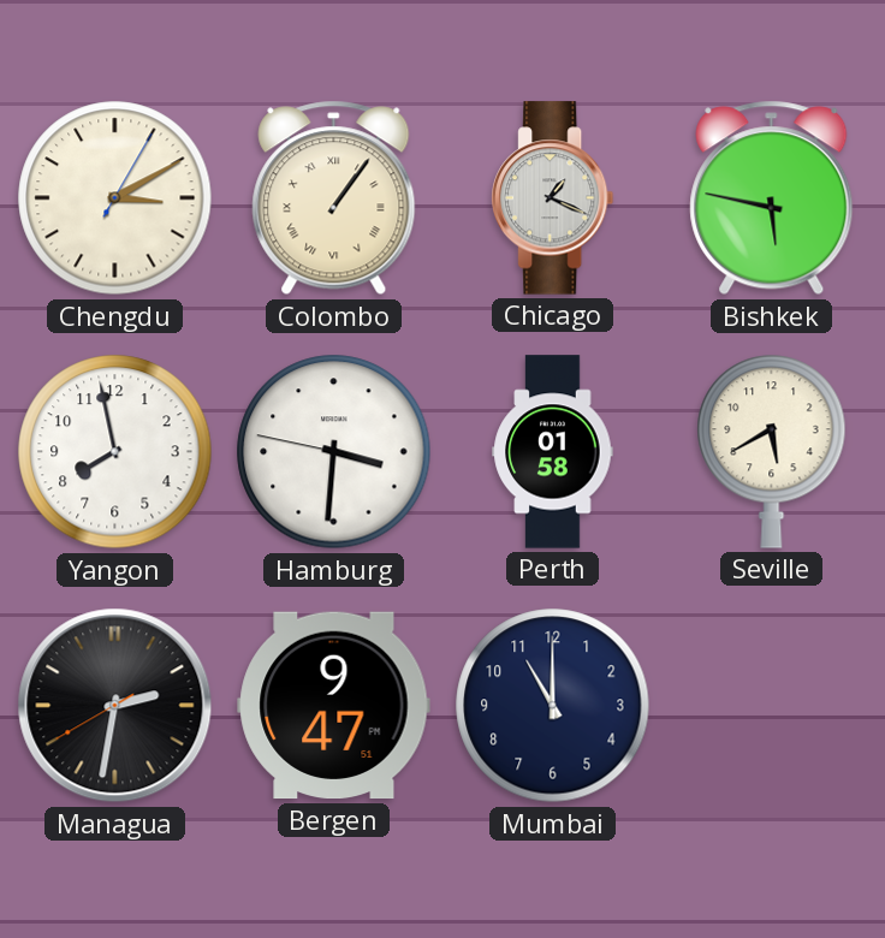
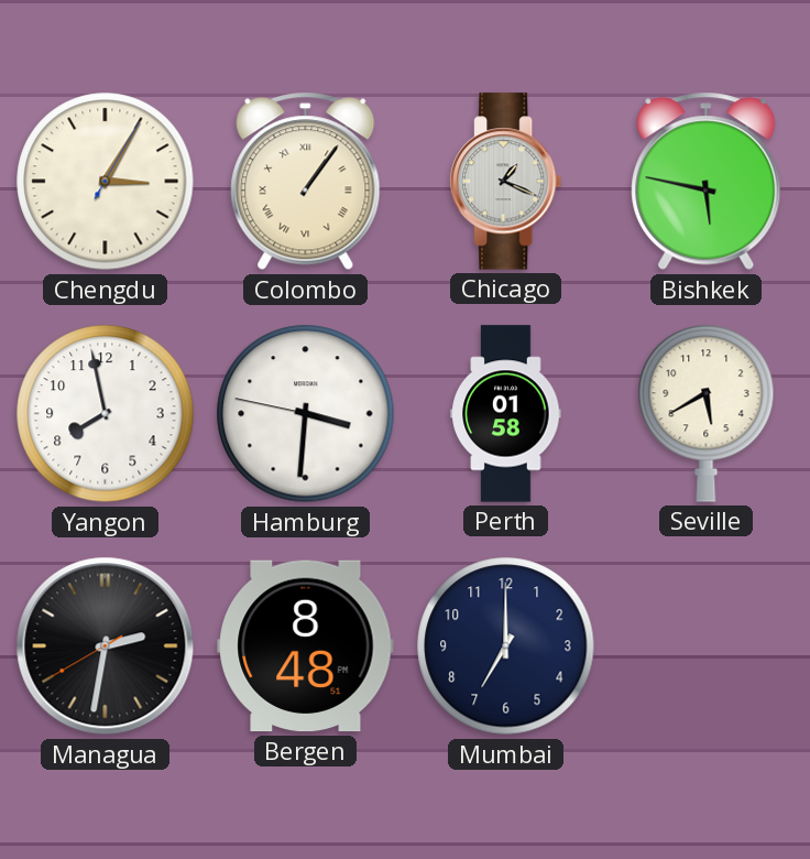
Chengdu: 3:10 -> 3:05 (106, 182)
Bergen: 9:47 -> 8:48 (306, 646)
Mumbai: 11:00 -> 7:00 (506, 646)
